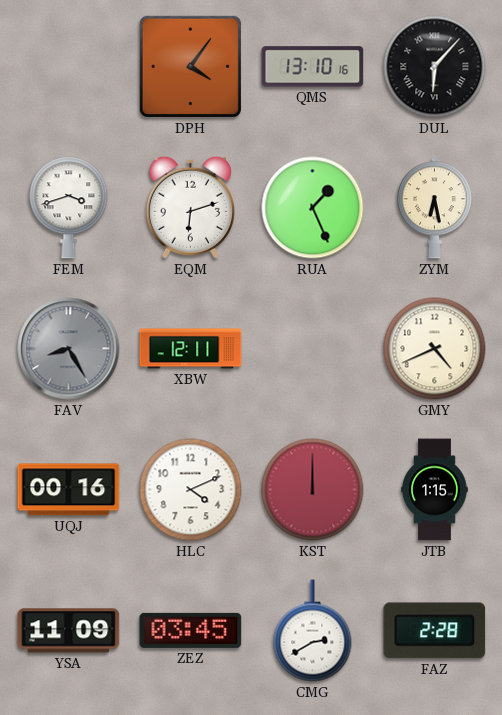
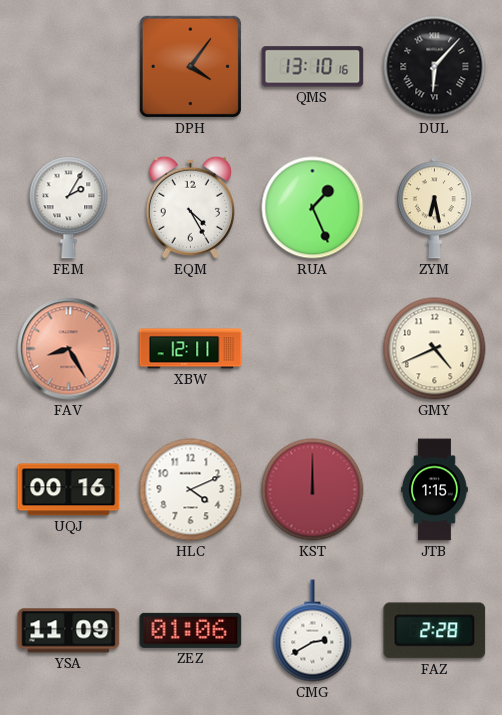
FEM: 3:42 -> 2:05 (69, 208)
EQM: 6:12 -> 4:25 (190, 207)
FAV dial: grey -> salmon (69, 349)
ZEZ: 03:45 -> 01:06 (191, 630)
